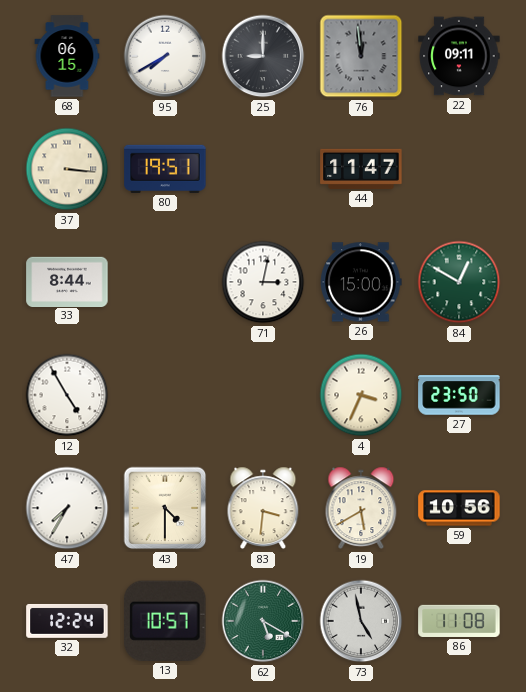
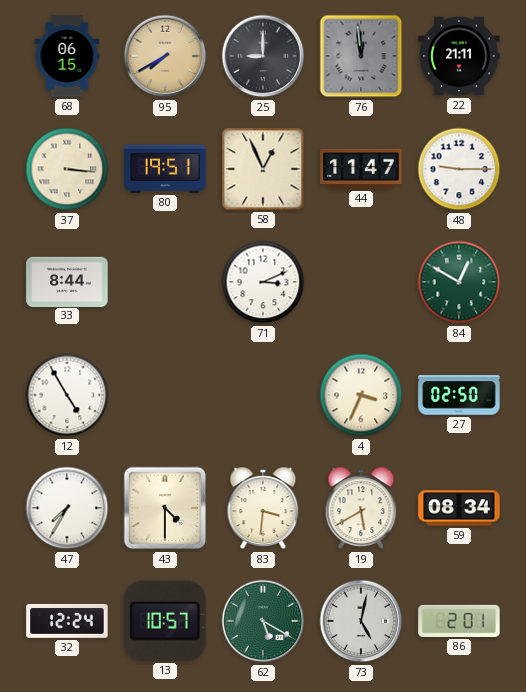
95 dial: white -> champagne (165, 56)
22: 09:11 -> 21:11 (459, 56)
58: none -> 12:56 (263, 169)
48: none -> 9:15 (459, 169)
71: 3:02 -> 3:11 (263, 282)
26: 15:00 -> none (361, 282)
27: 23:50 -> 02:50 (459, 395)
59: 10:56 -> 08:34 (459, 508)
73: 4:58 -> 5:02 (361, 621)
86: 11:08 -> 2:01 (459, 621)
